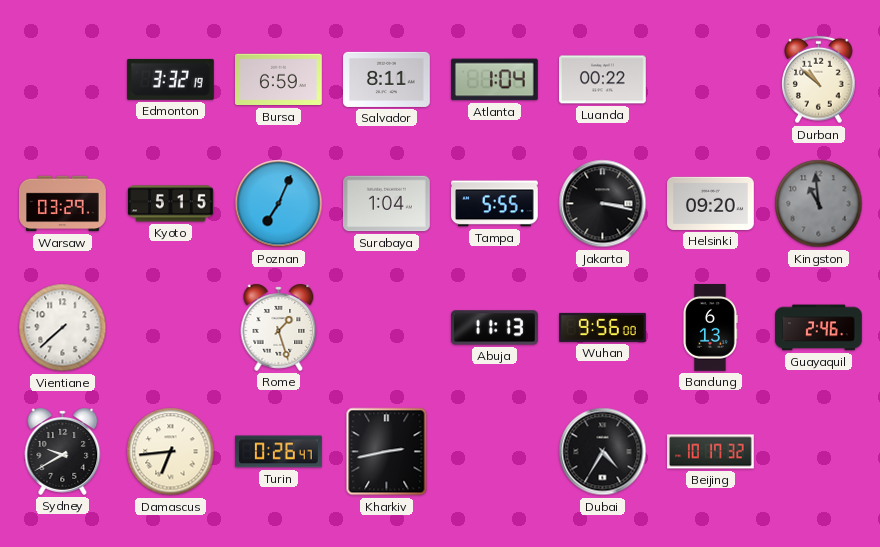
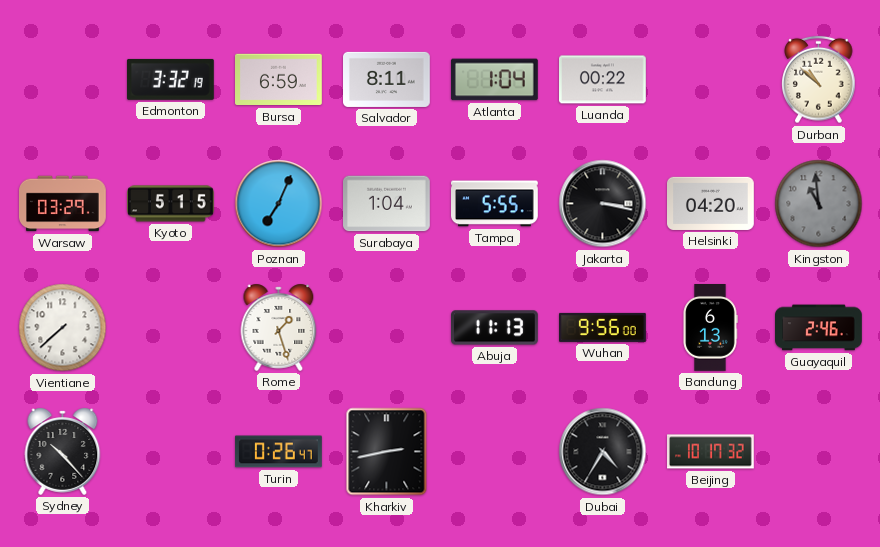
Helsinki: 09:20 -> 04:20 (711, 203)
Sydney: 9:40 -> 10:23 (63, 451)
Damascus: 6:44 -> none (171, 452)
